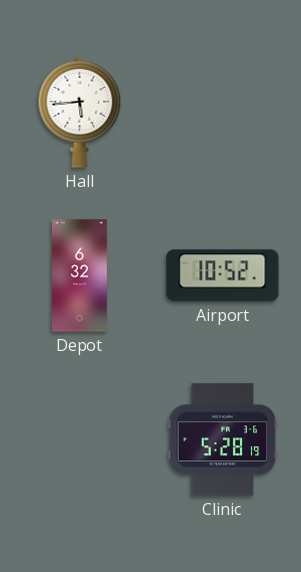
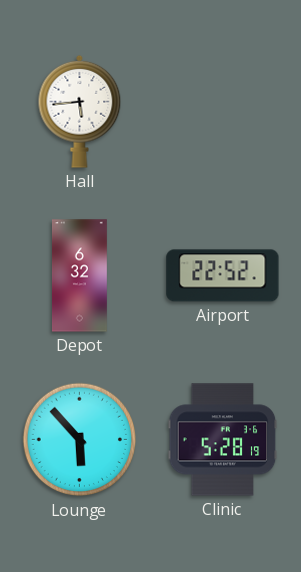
Airport: 10:52 -> 22:52 (223, 276)
Lounge: none -> 5:53 (80, 440)
